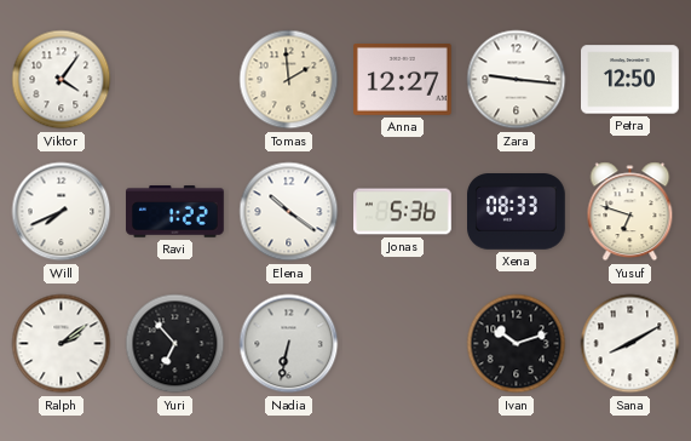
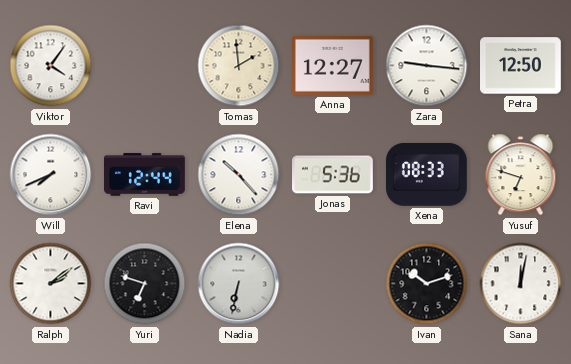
Ravi: 1:22 -> 12:44 (145, 175)
Elena: 10:21 -> 10:23 (239, 175)
Yuri: 6:53 -> 6:48 (145, 284)
Sana: 8:10 -> 12:02 (521, 284)
